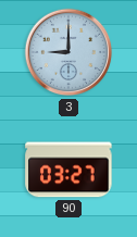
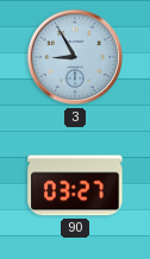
3: 9:00 -> 8:55 (75, 57)
